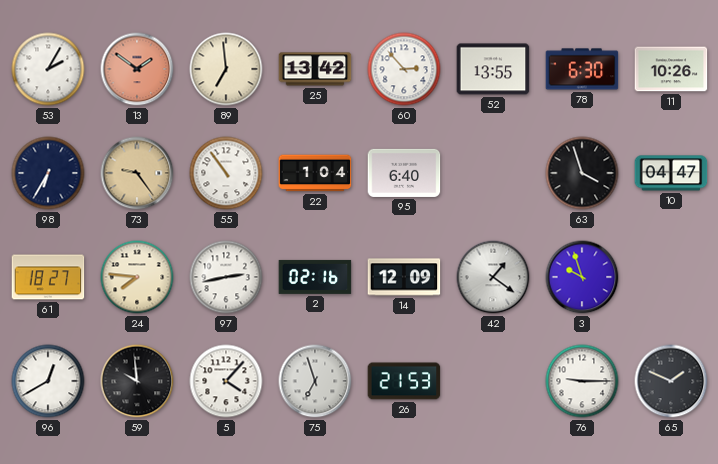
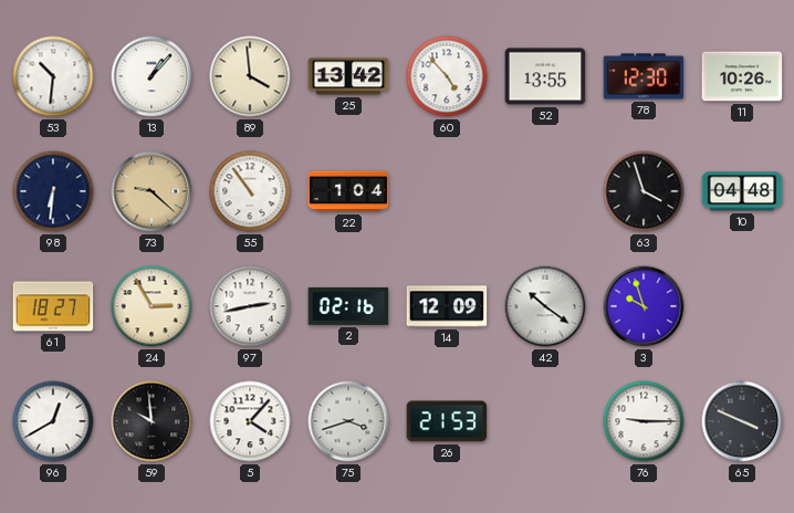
53: 2:05 -> 10:31 (53, 76)
13: 1:51 -> 1:07 (152, 76)
13 dial: salmon -> white (152, 76)
89: 6:59 -> 3:59 (250, 76)
60: 2:53 -> 4:53 (447, 76)
78: 6:30 -> 12:30 (644, 76)
98: 6:35 -> 6:31 (53, 191)
73: 9:24 -> 9:22 (152, 191)
95: 6:40 -> none (404, 173)
10: 04:47 -> 04:48 (742, 191)
24: 7:46 -> 2:55 (152, 306)
42: 1:21 -> 10:21 (545, 306)
75: 6:57 -> 3:42 (348, 421)
65: 1:49 -> 3:49 (742, 421)
